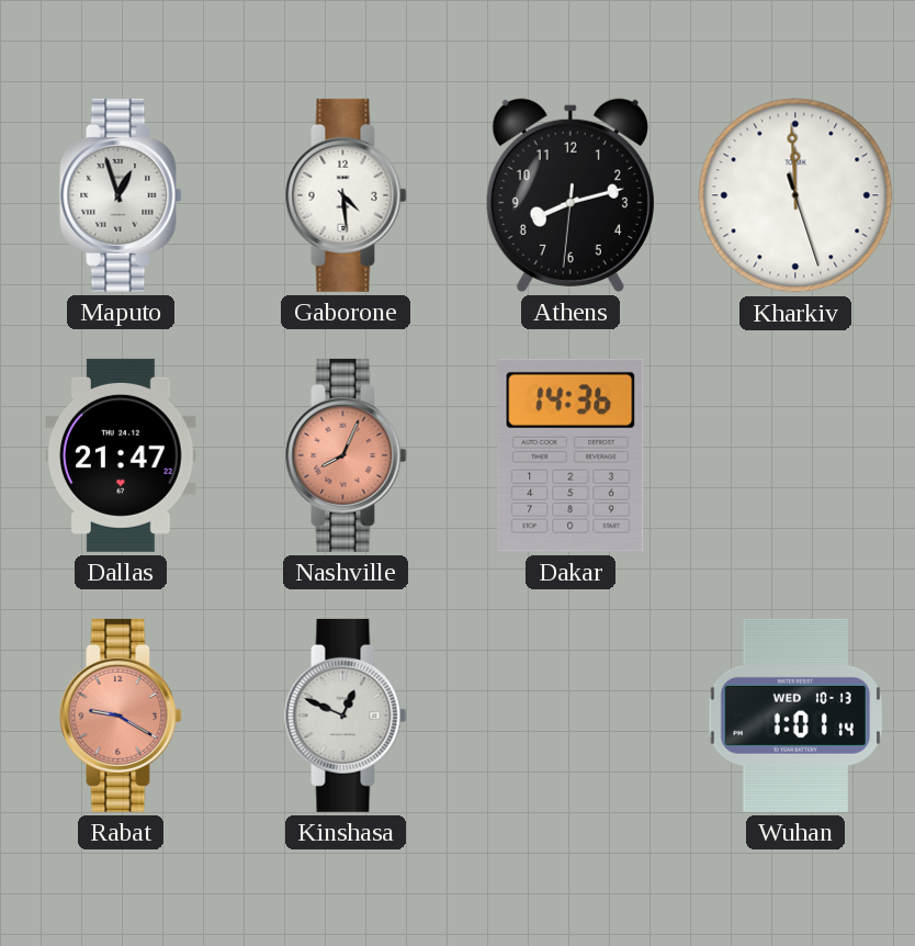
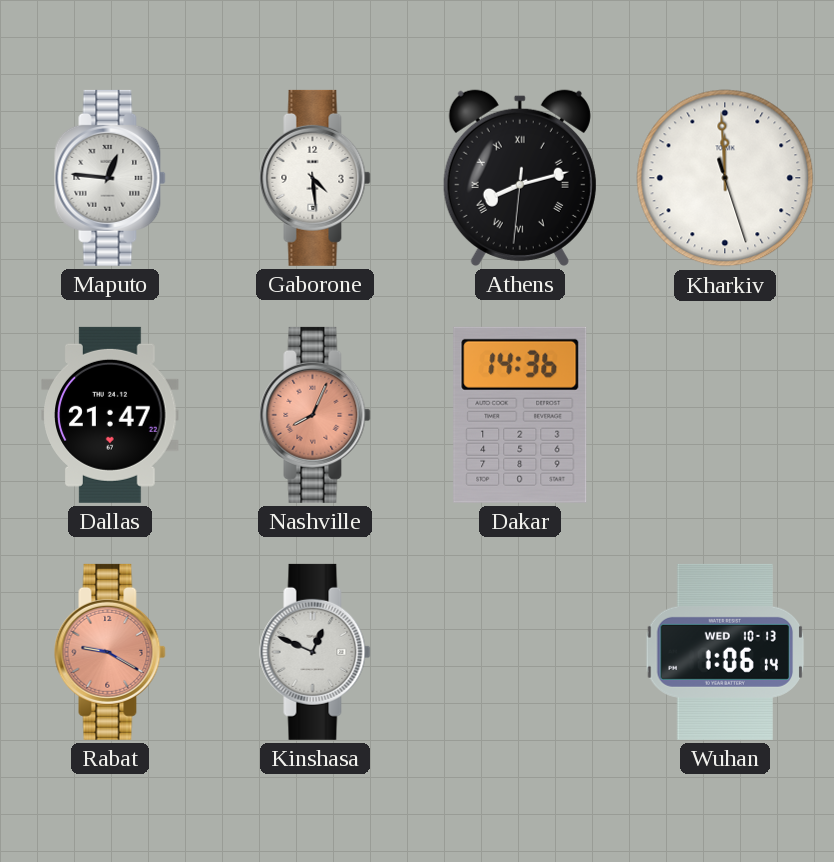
Maputo: 12:57 -> 12:46 (110, 178)
Athens numerals: Arabic -> Roman (520, 178)
Wuhan: 1:01 -> 1:06 (725, 652)
